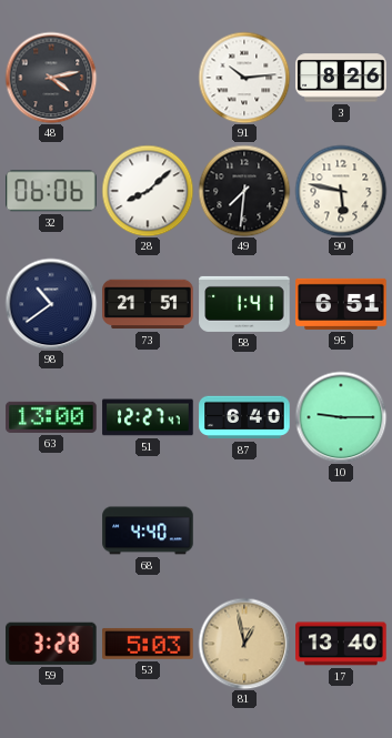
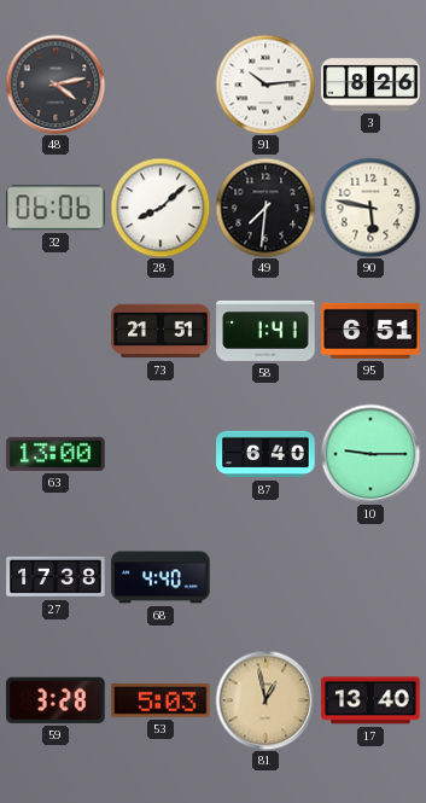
98: 10:39 -> none (51, 304)
51: 12:27 -> none (148, 417)
27: none -> 17:38 (56, 577)
